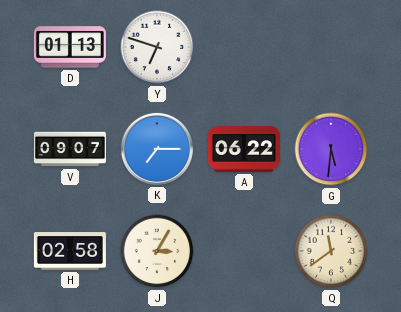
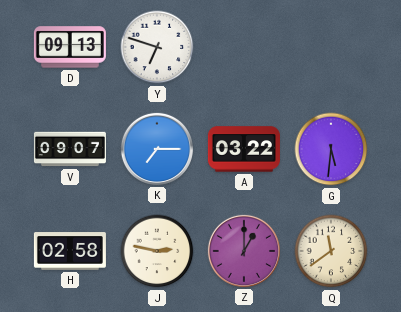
D: 01:13 -> 09:13 (70, 47)
A: 06:22 -> 03:22 (244, 149)
J: 3:05 -> 2:47 (157, 251)
Z: none -> 1:00 (244, 251)
